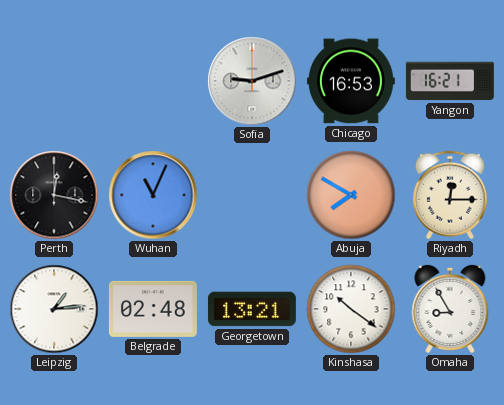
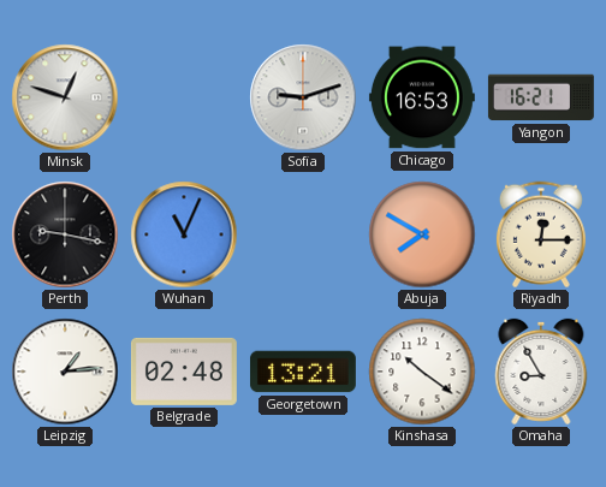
Minsk: none -> 12:48 (65, 97)
Perth: 12:17 -> 9:17 (65, 234)
